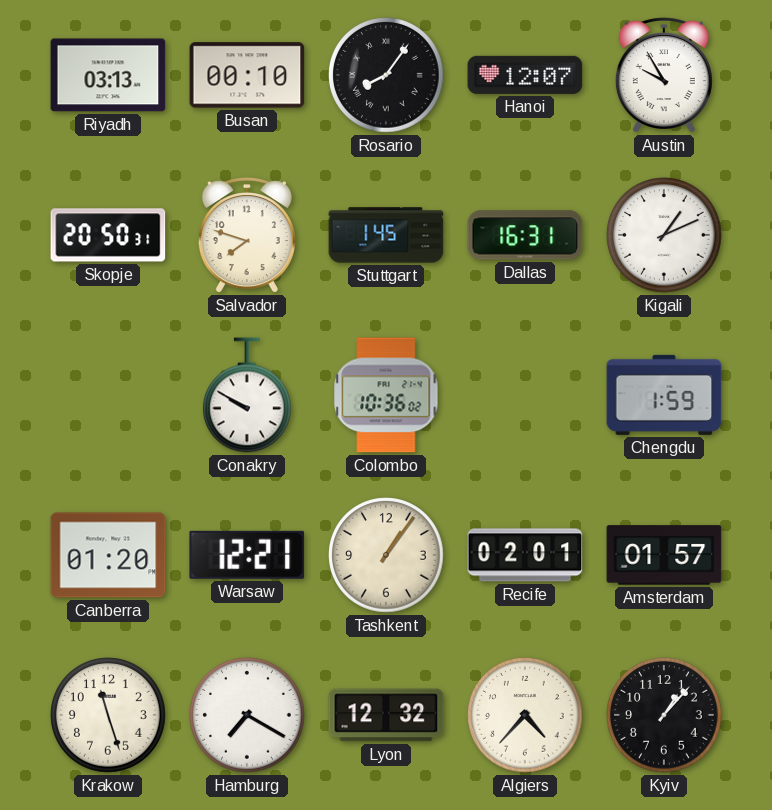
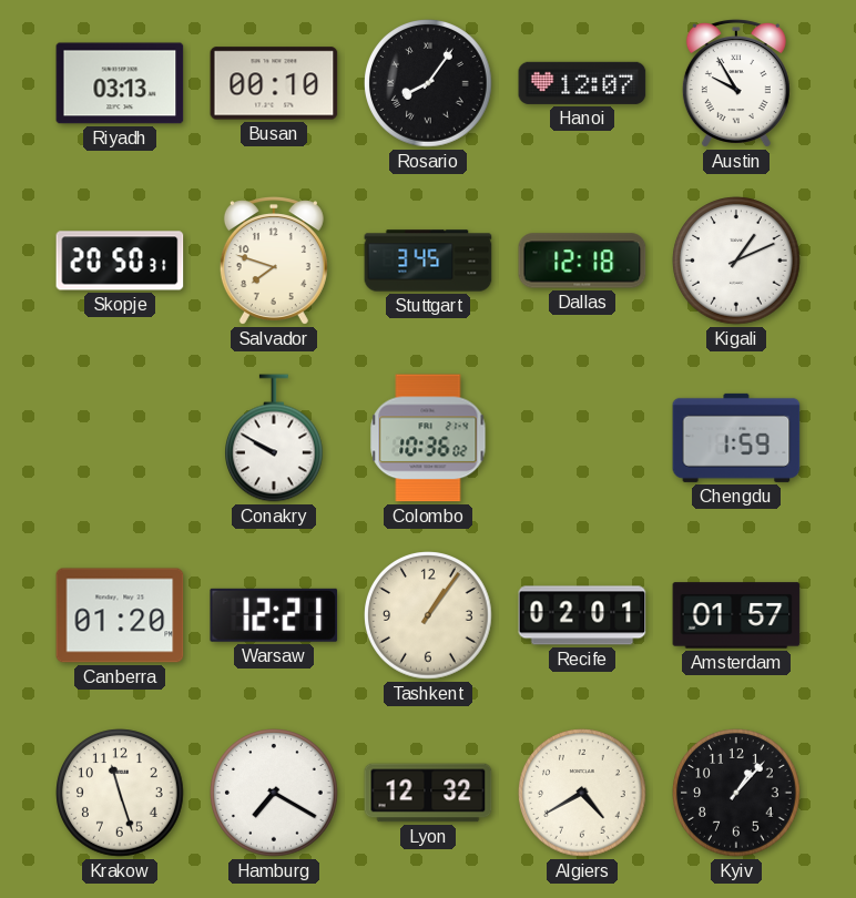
Stuttgart: 1:45 -> 3:45 (428, 261)
Dallas: 16:31 -> 12:18 (582, 261)
Algiers: 4:37 -> 4:40 (582, 793)
